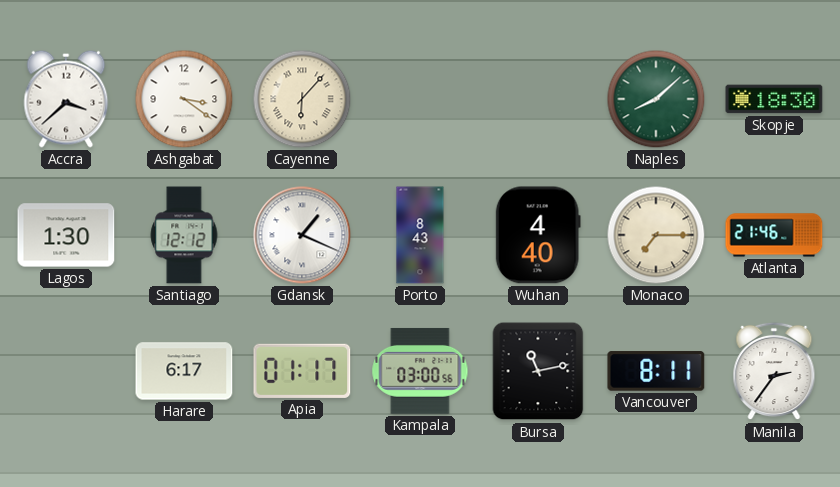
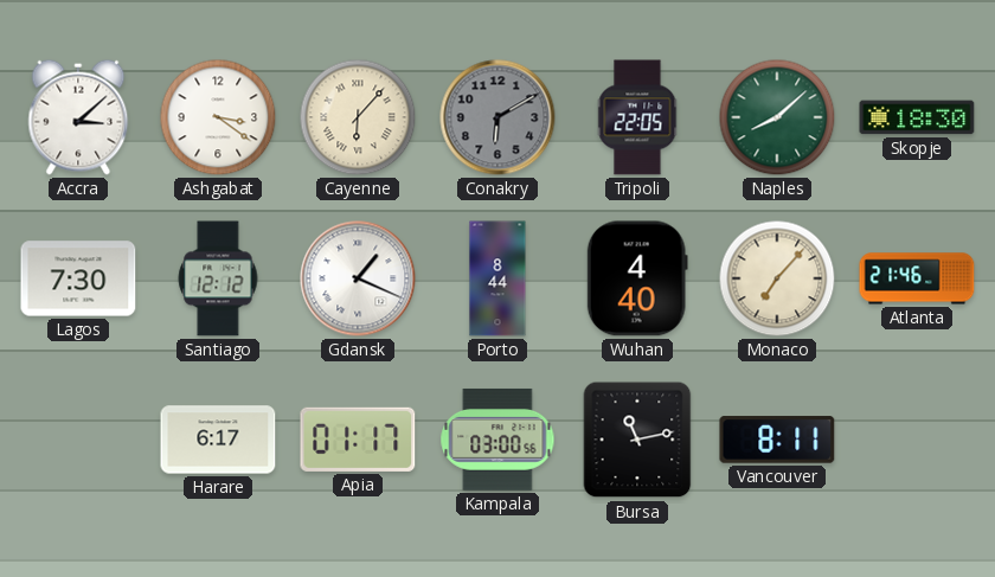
Accra: 3:38 -> 3:08 (78, 117)
Conakry: none -> 6:10 (497, 117)
Tripoli: none -> 22:05 (637, 117)
Lagos: 1:30 -> 7:30 (78, 278)
Porto: 8:43 -> 8:44 (497, 278)
Monaco: 7:15 -> 7:07 (777, 278)
Manila: 2:36 -> none (774, 371)
